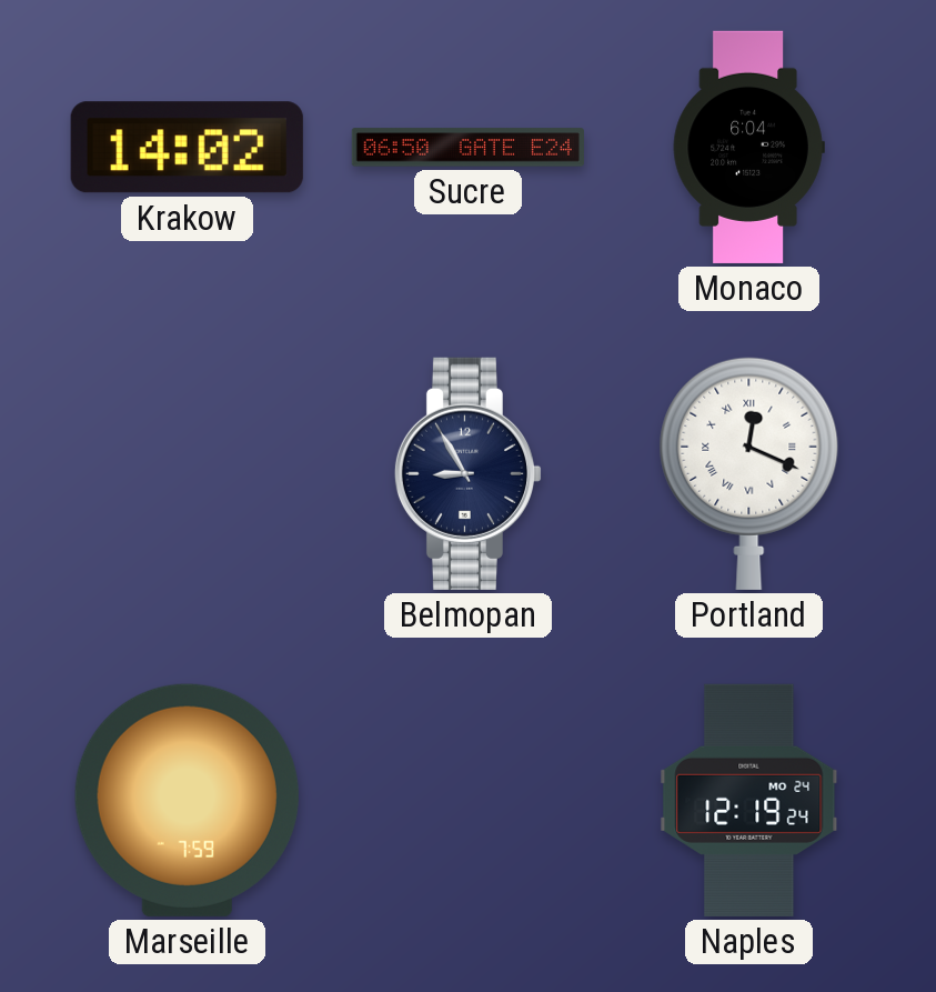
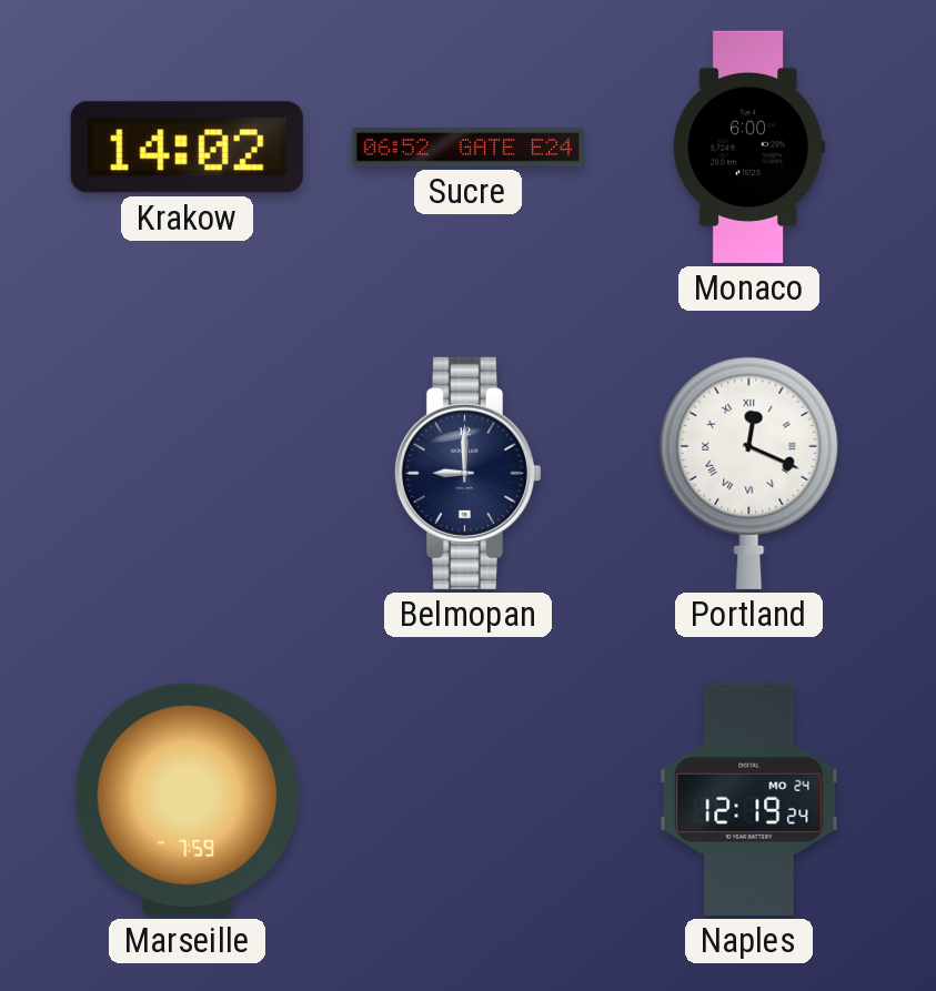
Sucre: 06:50 -> 06:52 (467, 148)
Monaco: 6:04 -> 6:00 (748, 146)
Belmopan: 8:55 -> 9:00 (467, 473)
